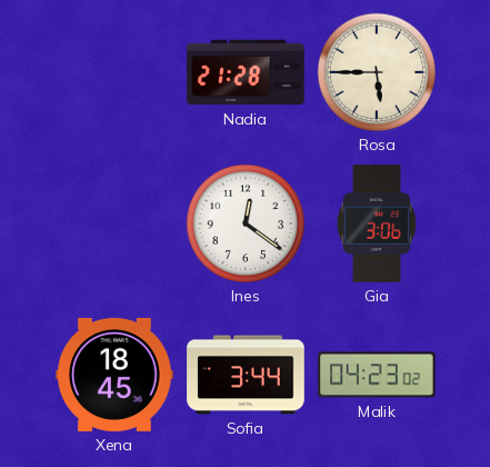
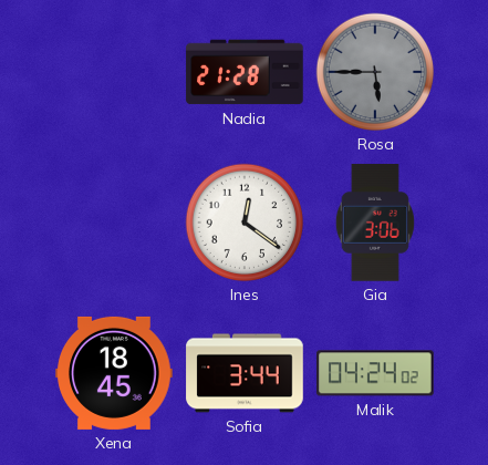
Rosa dial: cream -> grey (375, 72)
Malik: 04:23 -> 04:24 (376, 373)
